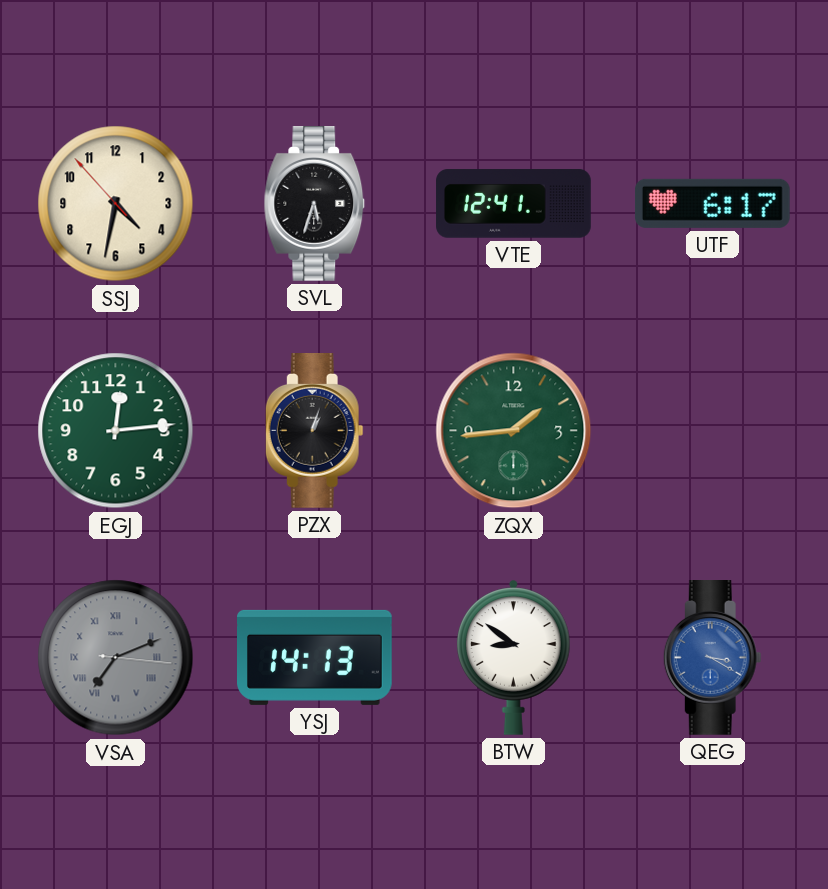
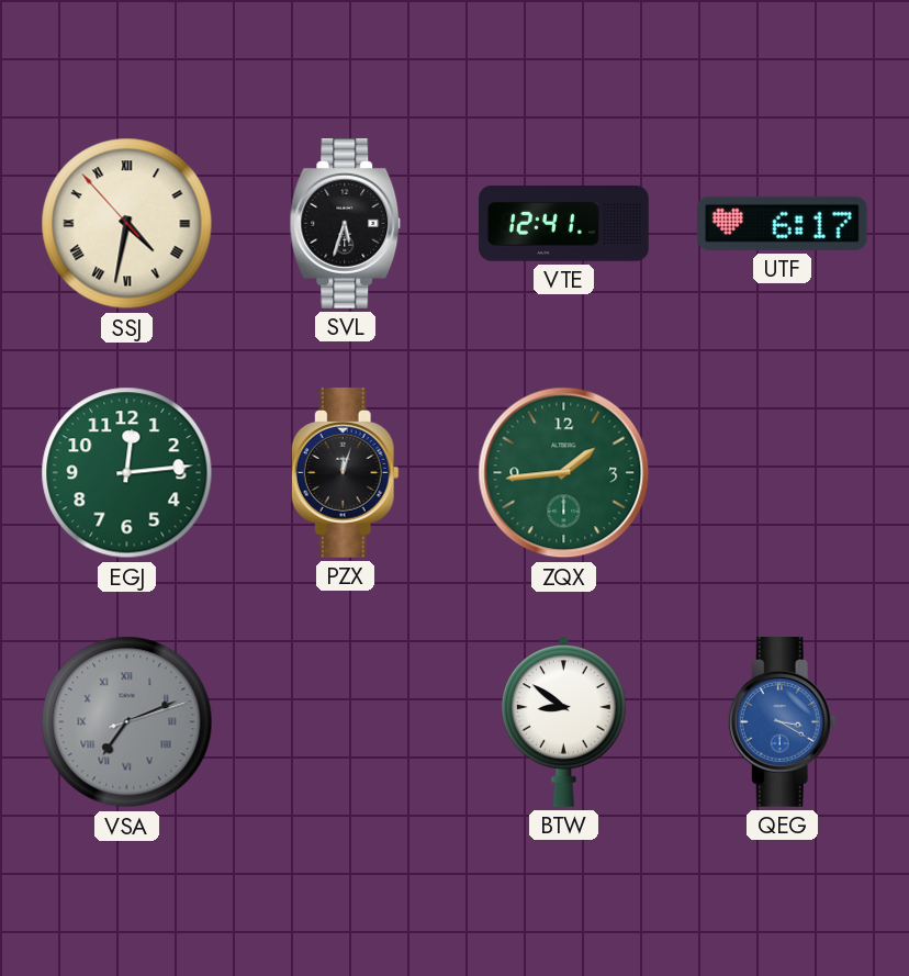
SSJ numerals: Arabic -> Roman (127, 224)
PZX: 1:03 -> 12:03 (345, 473)
VSA: 7:11:16 -> 7:11:12 (127, 722)
YSJ: 14:13 -> none (315, 657)
